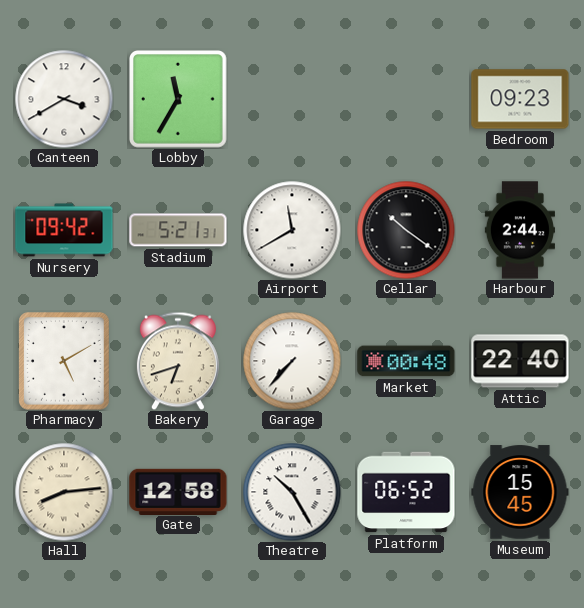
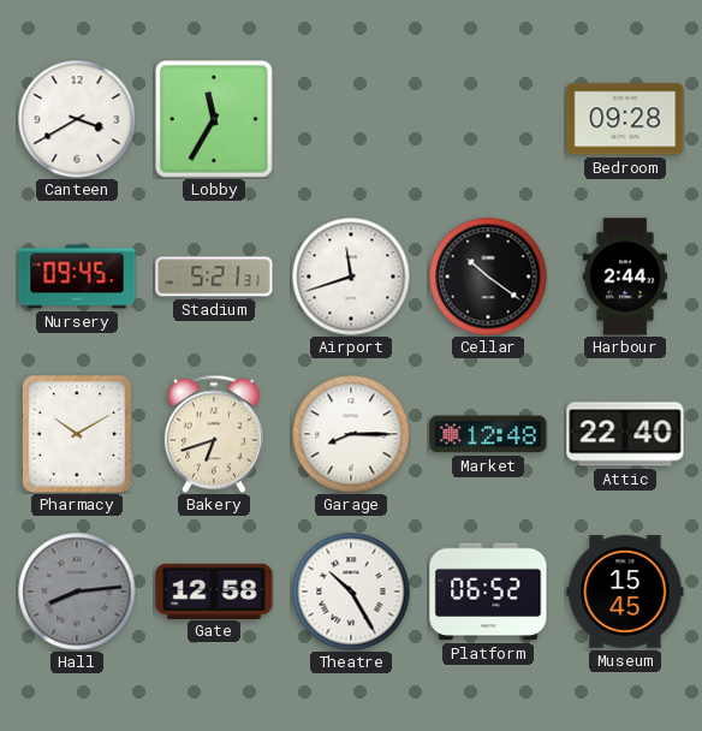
Bedroom: 09:23 -> 09:28 (625, 119)
Nursery: 09:42 -> 09:45 (77, 277)
Airport: 11:40 -> 11:42 (351, 277)
Pharmacy: 5:10 -> 10:10 (78, 435)
Garage: 7:37 -> 8:15 (351, 434)
Market: 00:48 -> 12:48 (488, 434)
Hall dial: cream -> grey (77, 592)
